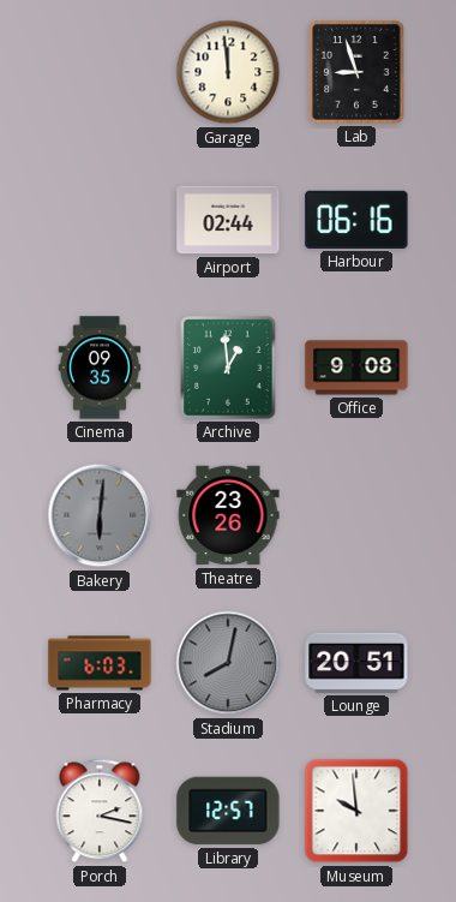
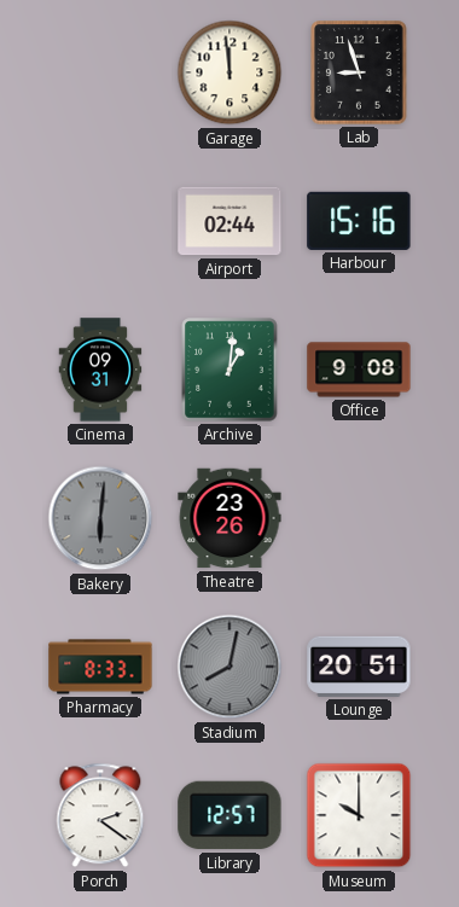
Harbour: 06:16 -> 15:16 (359, 221)
Cinema: 09:35 -> 09:31 (100, 370)
Archive: 12:59 -> 1:01 (230, 370)
Pharmacy: 6:03 -> 8:33 (100, 667)
Porch: 2:17 -> 2:21 (100, 815)
Museum: 9:59 -> 10:00 (359, 815)
